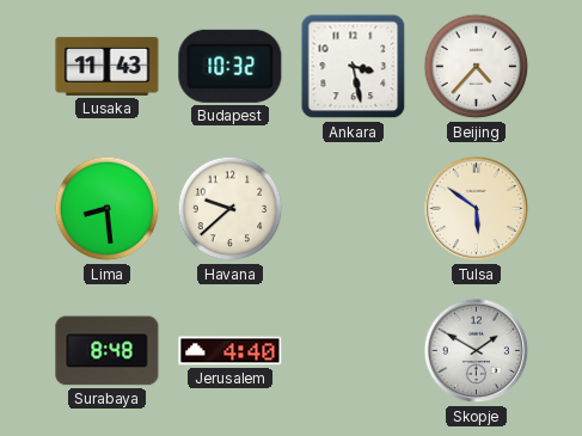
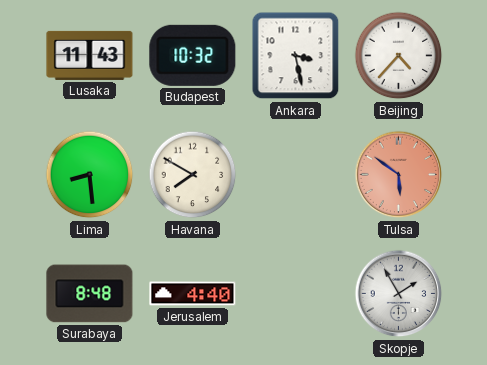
Havana: 9:38 -> 7:50 (193, 175)
Tulsa dial: cream -> salmon (399, 175)
Skopje: 1:50 -> 1:55 (399, 294)
